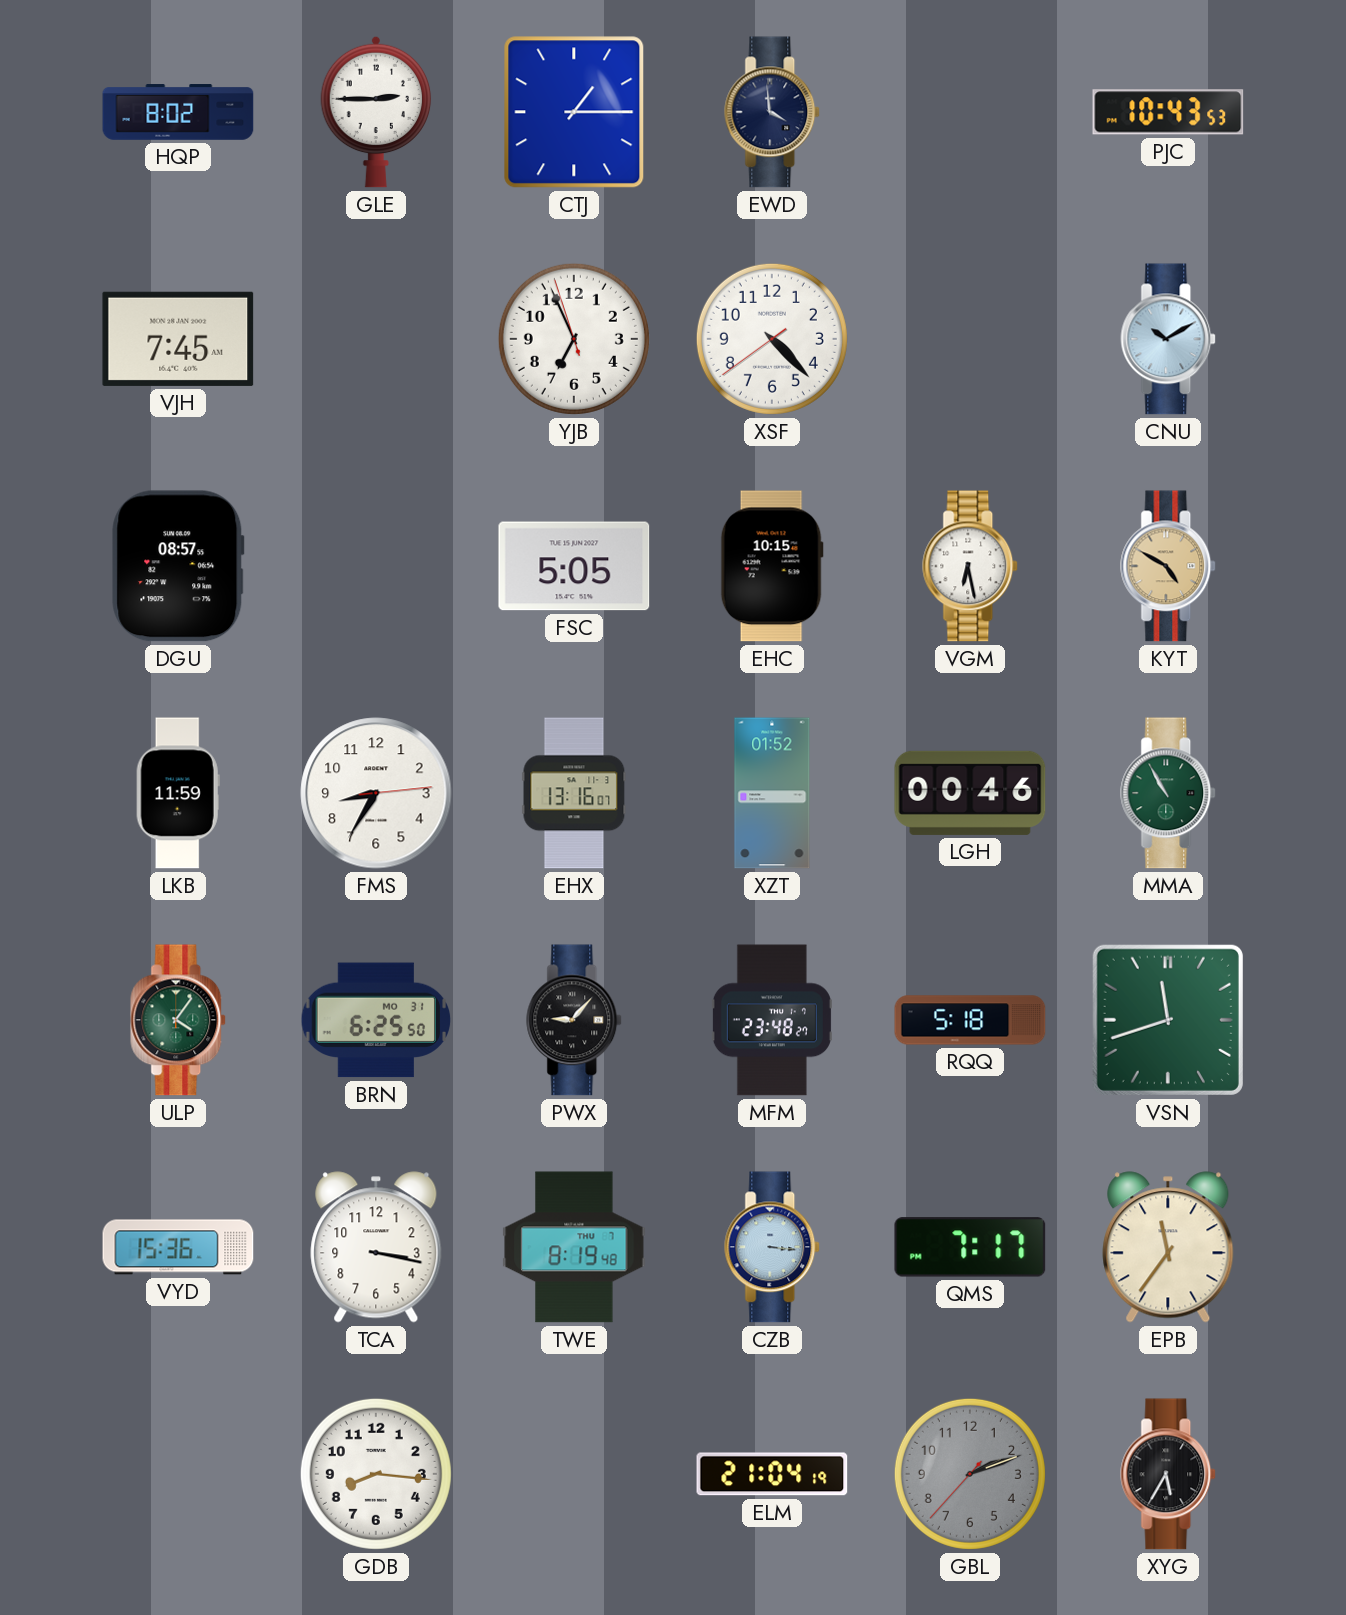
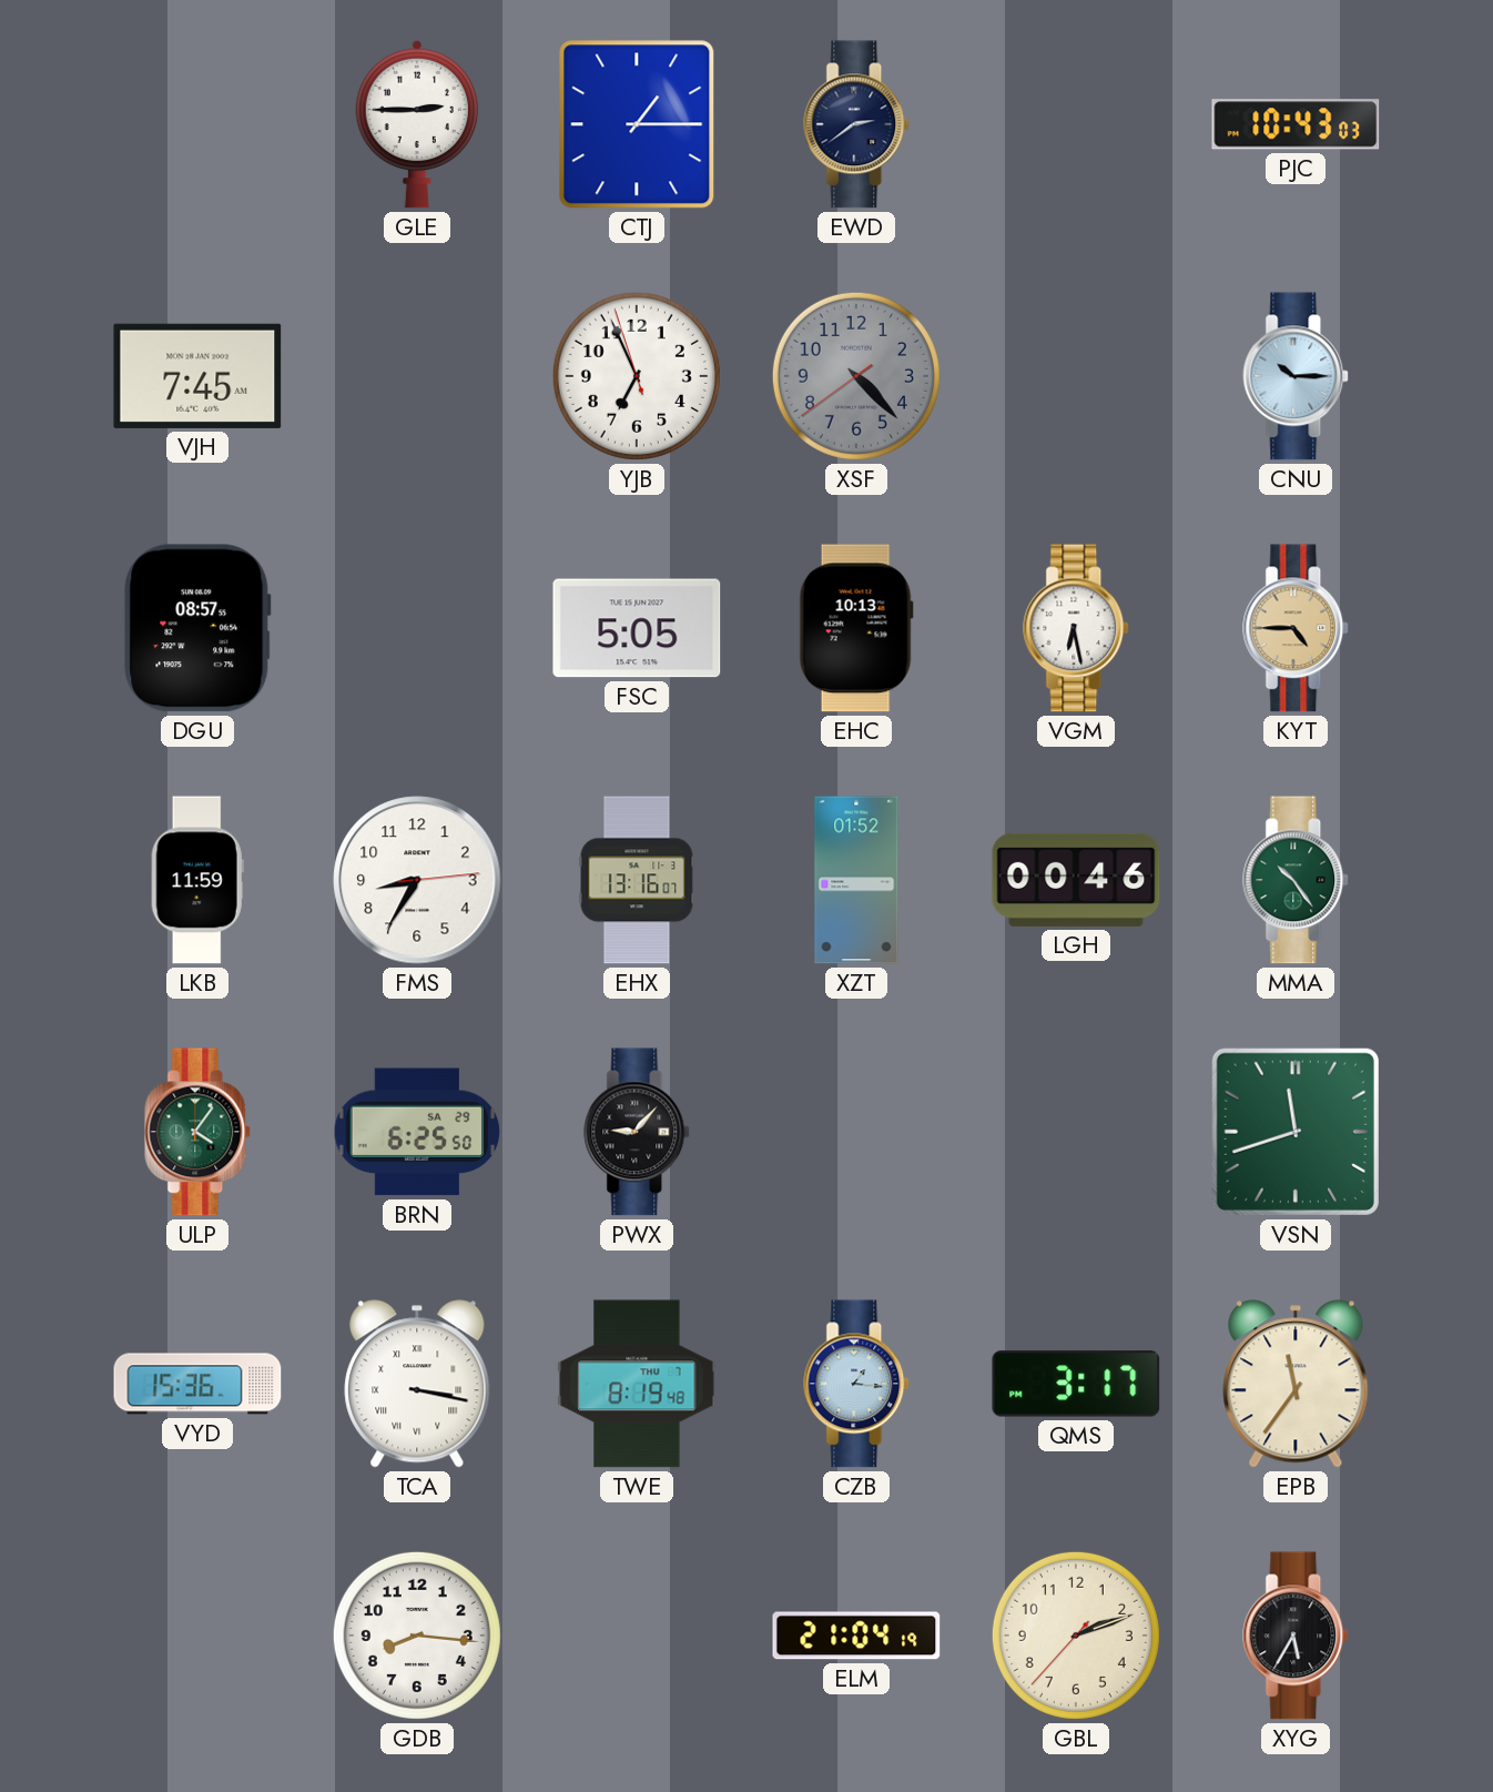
HQP: 8:02 -> none (178, 112)
EWD: 3:59 -> 2:39 (857, 124)
PJC: 10:43:53 -> 10:43:03 (1296, 124)
XSF dial: white -> grey (856, 376)
CNU: 10:10 -> 10:15 (1297, 376)
EHC: 10:15 -> 10:13 (856, 628)
KYT: 4:50 -> 4:45 (1297, 628)
MMA: 10:55 -> 10:24 (1297, 880)
BRN date: MO 31 -> SA 29 (416, 1132)
MFM: 23:48 -> none (772, 1020)
RQQ: 5:18 -> none (970, 1020)
TCA numerals: Arabic -> Roman (417, 1384)
CZB: 3:16 -> 1:16 (857, 1384)
QMS: 7:17 -> 3:17 (1076, 1384)
GBL dial: grey -> cream (1076, 1636)
